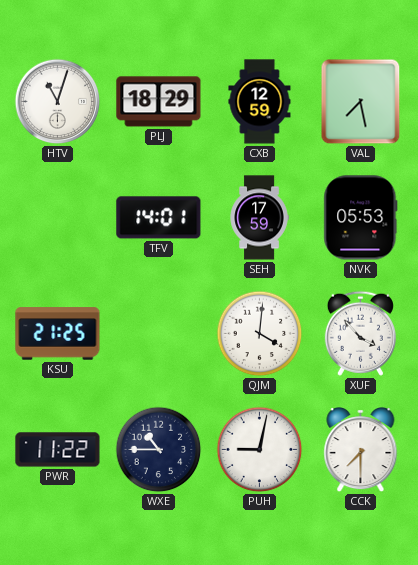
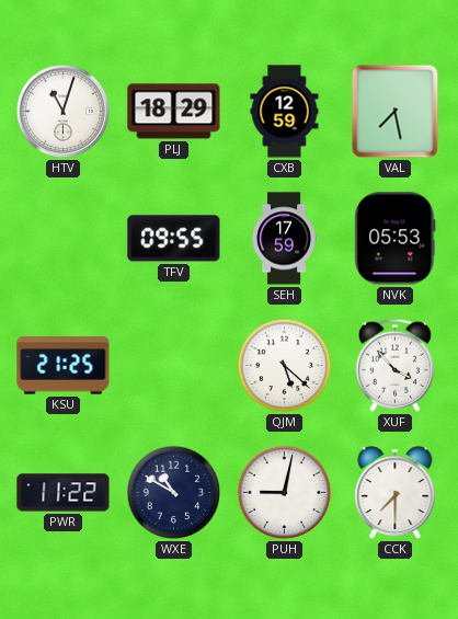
TFV: 14:01 -> 09:55 (174, 239)
QJM: 4:01 -> 5:22 (285, 366)
WXE: 10:45 -> 10:50 (174, 493)
